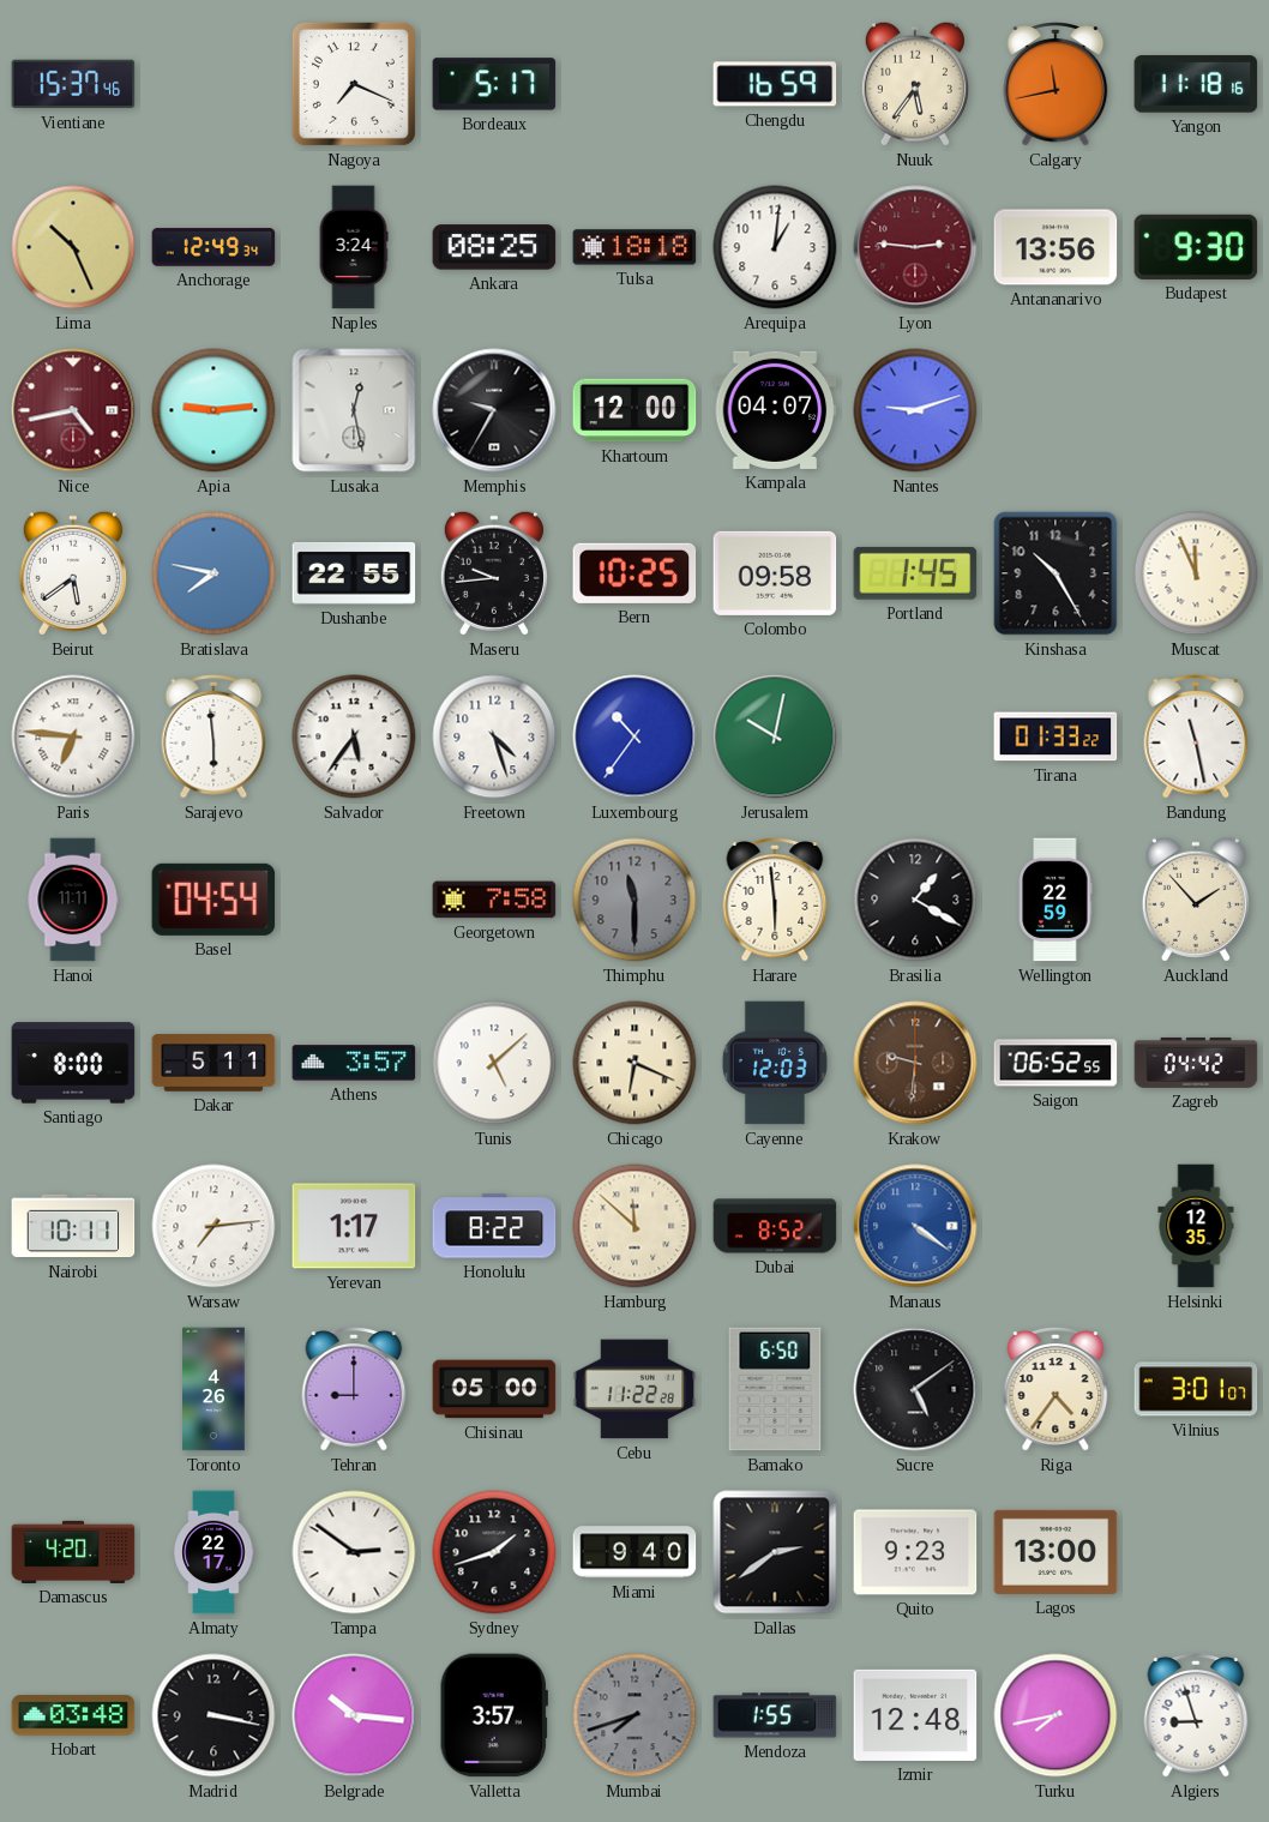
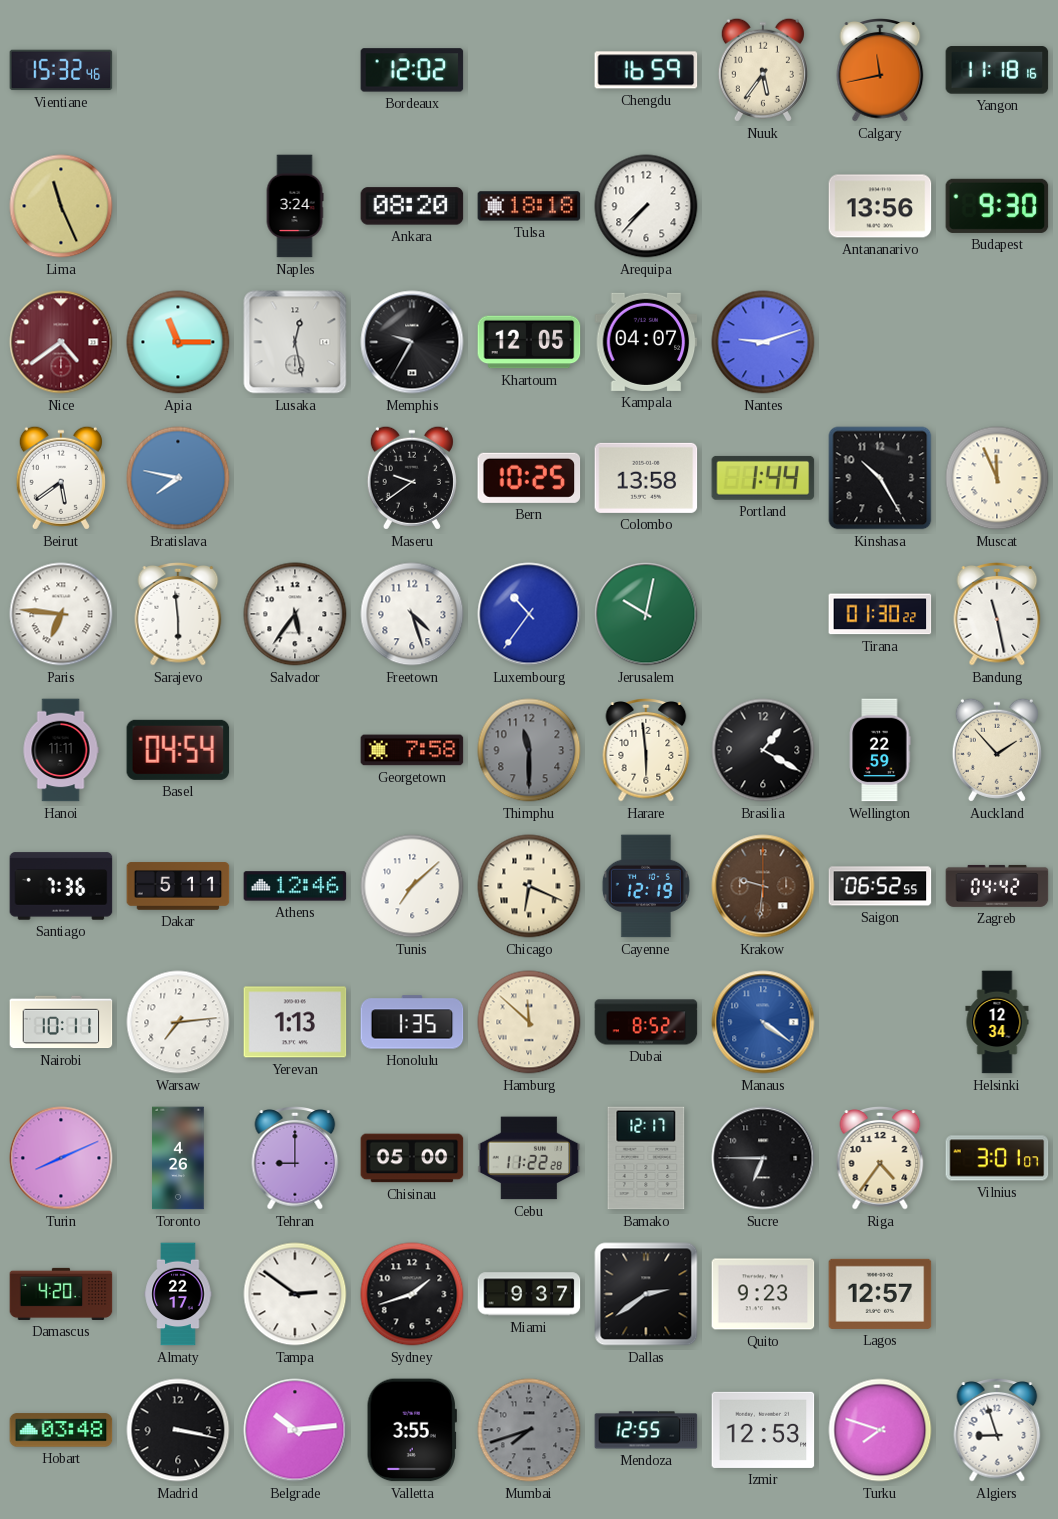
Vientiane: 15:37 -> 15:32 (61, 70)
Nagoya: 7:19 -> none (354, 84)
Bordeaux: 5:17 -> 12:02 (412, 70)
Lima: 10:26 -> 11:26 (61, 206)
Anchorage: 12:49 -> none (213, 247)
Ankara: 08:25 -> 08:20 (412, 206)
Arequipa: 1:01 -> 7:37 (646, 206)
Lyon: 2:46 -> none (915, 247)
Nice: 4:43 -> 4:39 (61, 342)
Apia: 9:14 -> 11:15 (178, 342)
Khartoum: 12:00 -> 12:05 (529, 342)
Dushanbe: 22:55 -> none (354, 573)
Maseru: 9:44 -> 9:39 (412, 478)
Colombo: 09:58 -> 13:58 (646, 478)
Portland: 1:45 -> 1:44 (763, 478)
Tirana: 01:33 -> 01:30 (880, 614)
Santiago: 8:00 -> 7:36 (61, 886)
Athens: 3:57 -> 12:46 (295, 886)
Tunis: 5:08 -> 7:08 (412, 886)
Cayenne: 12:03 -> 12:19 (646, 886)
Yerevan: 1:17 -> 1:13 (295, 1022)
Honolulu: 8:22 -> 1:35 (412, 1022)
Helsinki: 12:35 -> 12:34 (997, 1022)
Turin: none -> 8:11 (61, 1158)
Bamako: 6:50 -> 12:17 (646, 1158)
Sucre: 5:09 -> 6:45 (763, 1158)
Miami: 9:40 -> 9:37 (529, 1294)
Lagos: 13:00 -> 12:57 (880, 1294)
Belgrade: 10:16 -> 10:14 (295, 1430)
Valletta: 3:57 -> 3:55 (412, 1430)
Mendoza: 1:55 -> 12:55 (646, 1430)
Izmir: 12:48 -> 12:53 (763, 1430)
Turku: 7:43 -> 7:48 (880, 1430)
